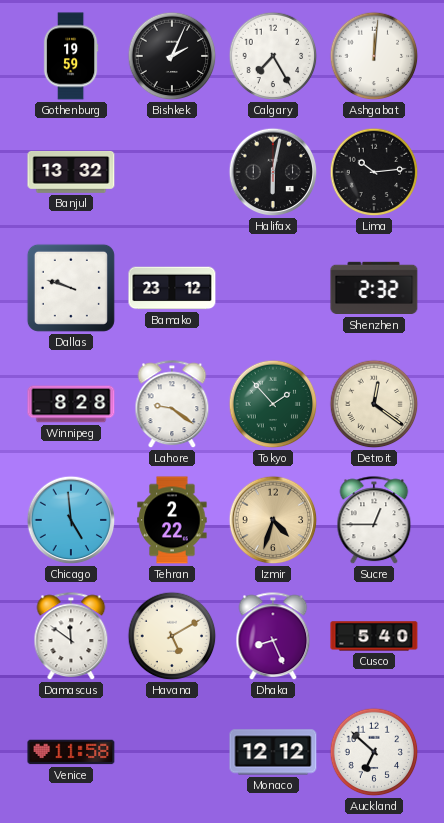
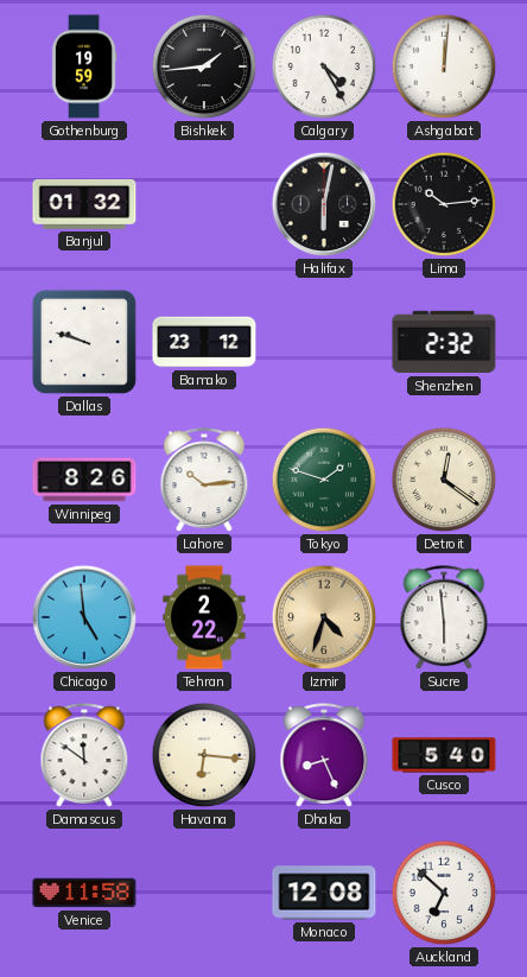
Bishkek: 2:04 -> 1:44 (204, 66)
Calgary: 7:25 -> 4:25 (324, 66)
Banjul: 13:32 -> 01:32 (84, 204)
Winnipeg: 8:28 -> 8:26 (84, 480)
Lahore: 9:21 -> 10:14 (204, 481)
Tokyo: 1:53 -> 1:48 (324, 480)
Sucre: 12:45 -> 5:59 (444, 618)
Havana: 5:10 -> 6:16 (204, 755)
Monaco: 12:12 -> 12:08 (324, 893)
